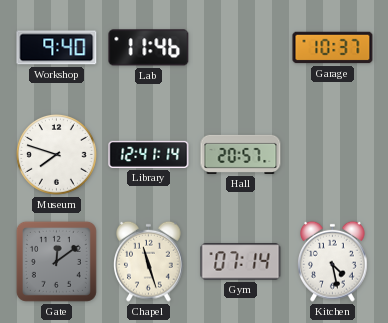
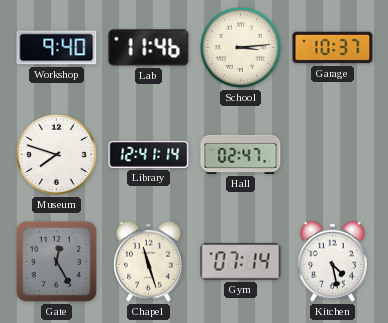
School: none -> 3:14 (240, 47)
Hall: 20:57 -> 02:47 (241, 154)
Gate: 12:09 -> 12:25 (56, 261)
